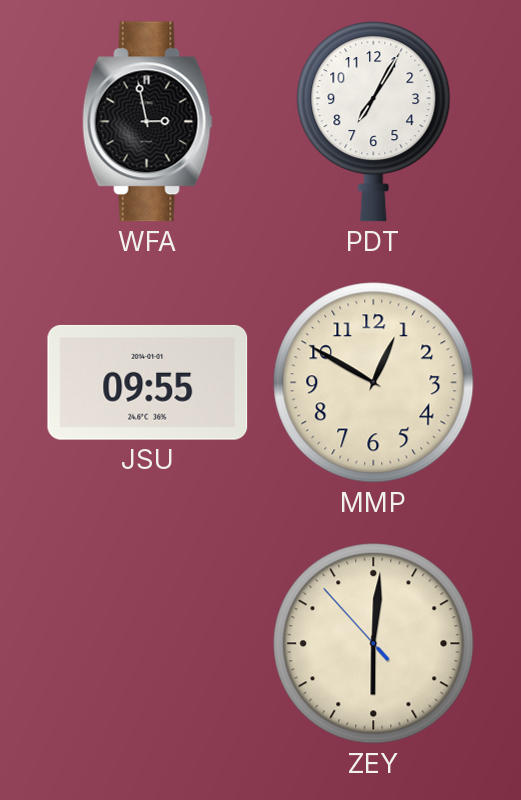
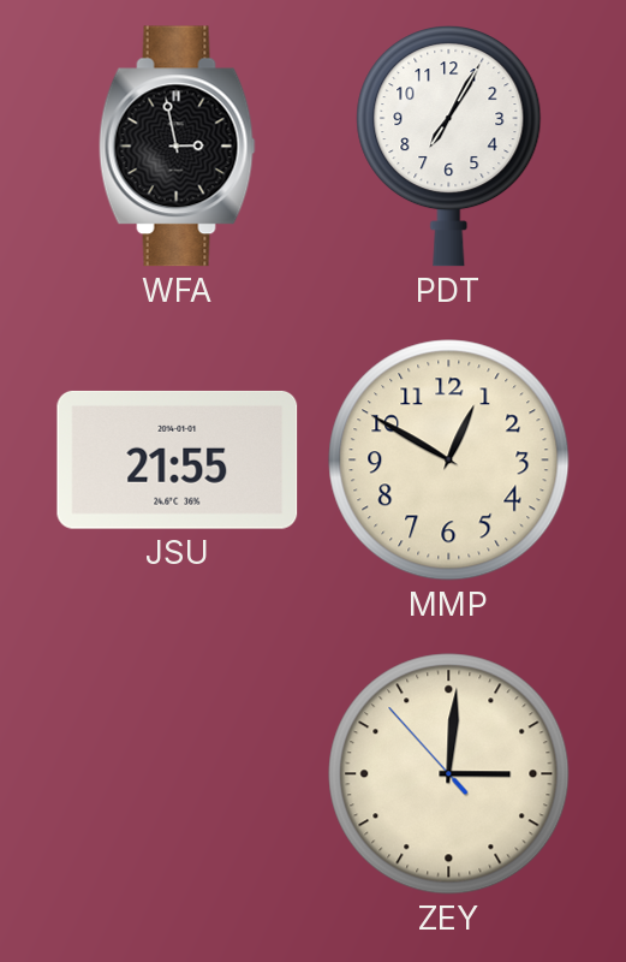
JSU: 09:55 -> 21:55 (178, 459)
ZEY: 6:00 -> 3:00 (449, 774)
